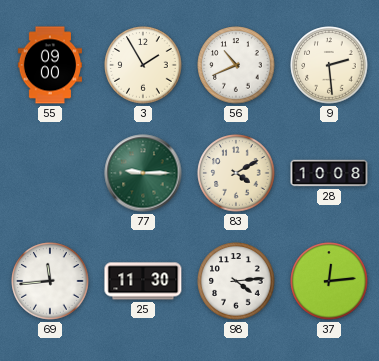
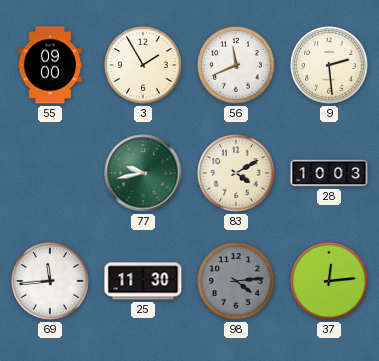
56: 10:41 -> 11:41 (236, 65)
77: 9:15 -> 9:43 (143, 173)
28: 10:08 -> 10:03 (329, 173)
98 dial: white -> grey (236, 281)
